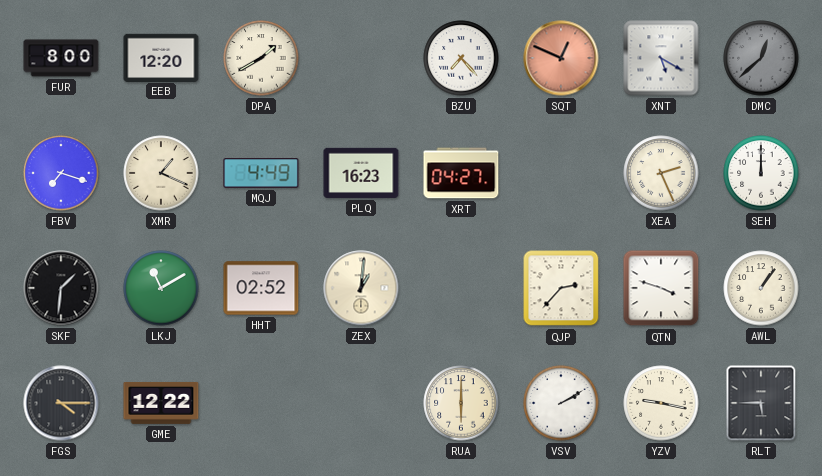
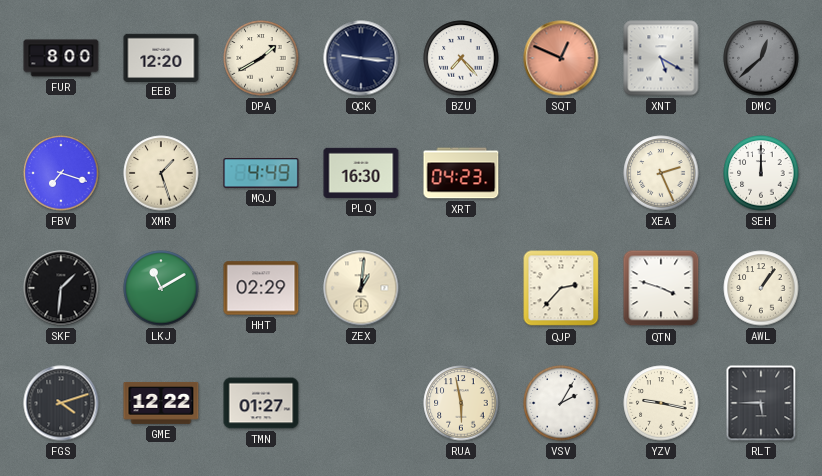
QCK: none -> 9:16 (361, 58)
XMR: 1:19 -> 1:27 (161, 173)
PLQ: 16:23 -> 16:30 (361, 173)
XRT: 04:27 -> 04:23 (461, 173)
HHT: 02:52 -> 02:29 (261, 288)
FGS: 4:15 -> 4:12 (61, 403)
TMN: none -> 01:27 (261, 403)
RUA: 6:00 -> 5:58 (461, 403)
VSV: 2:10 -> 2:05 (561, 403)
